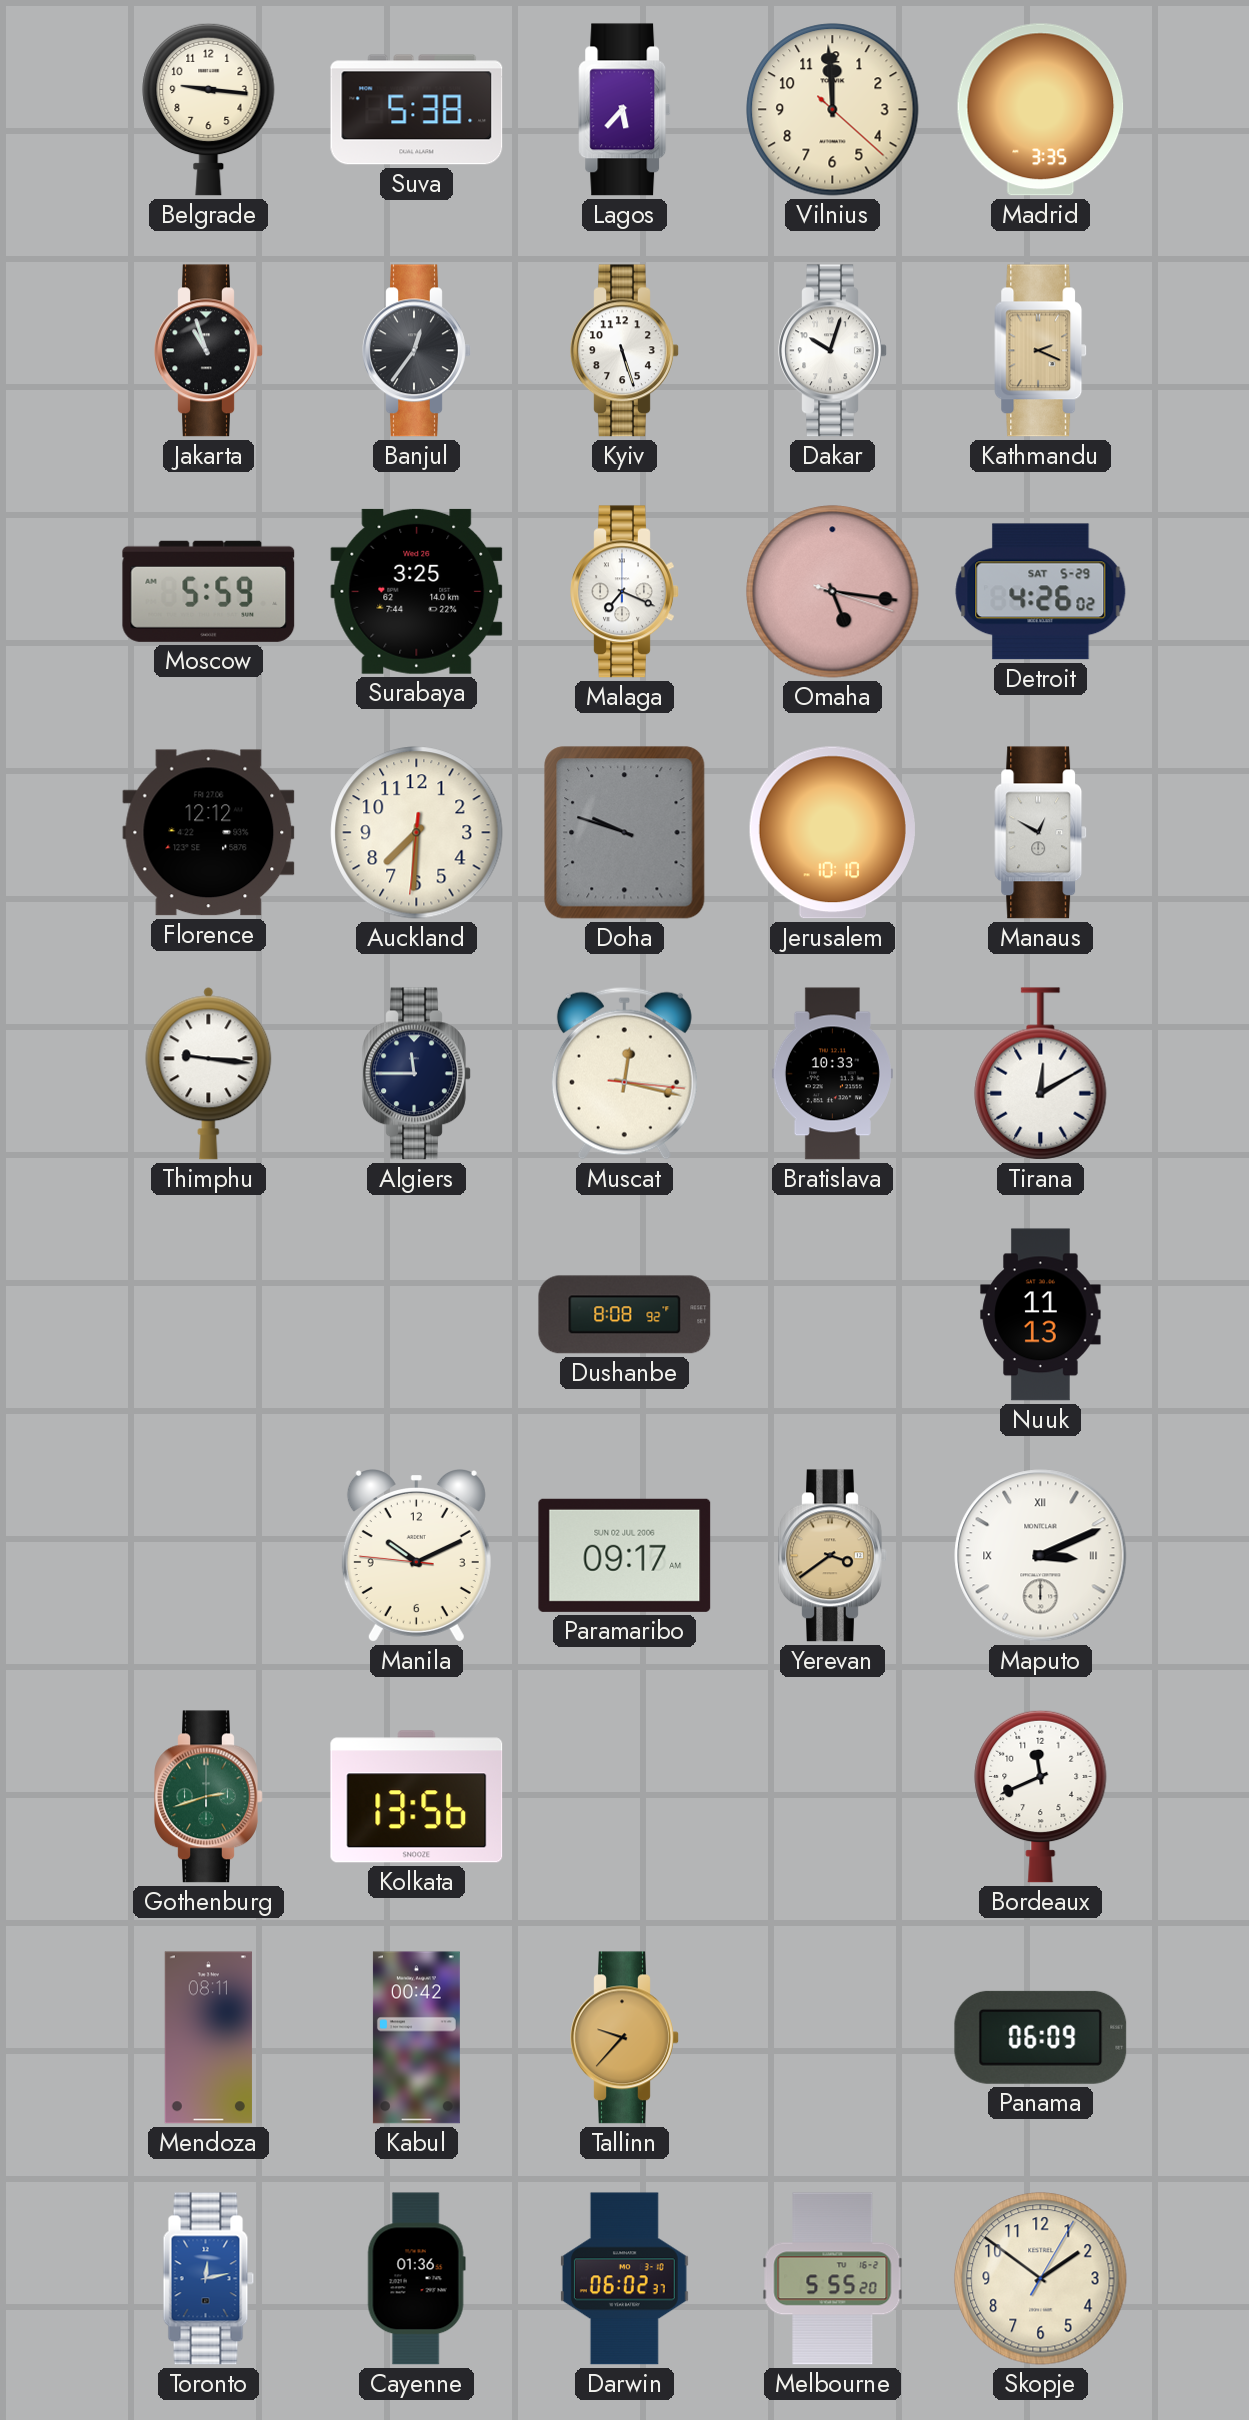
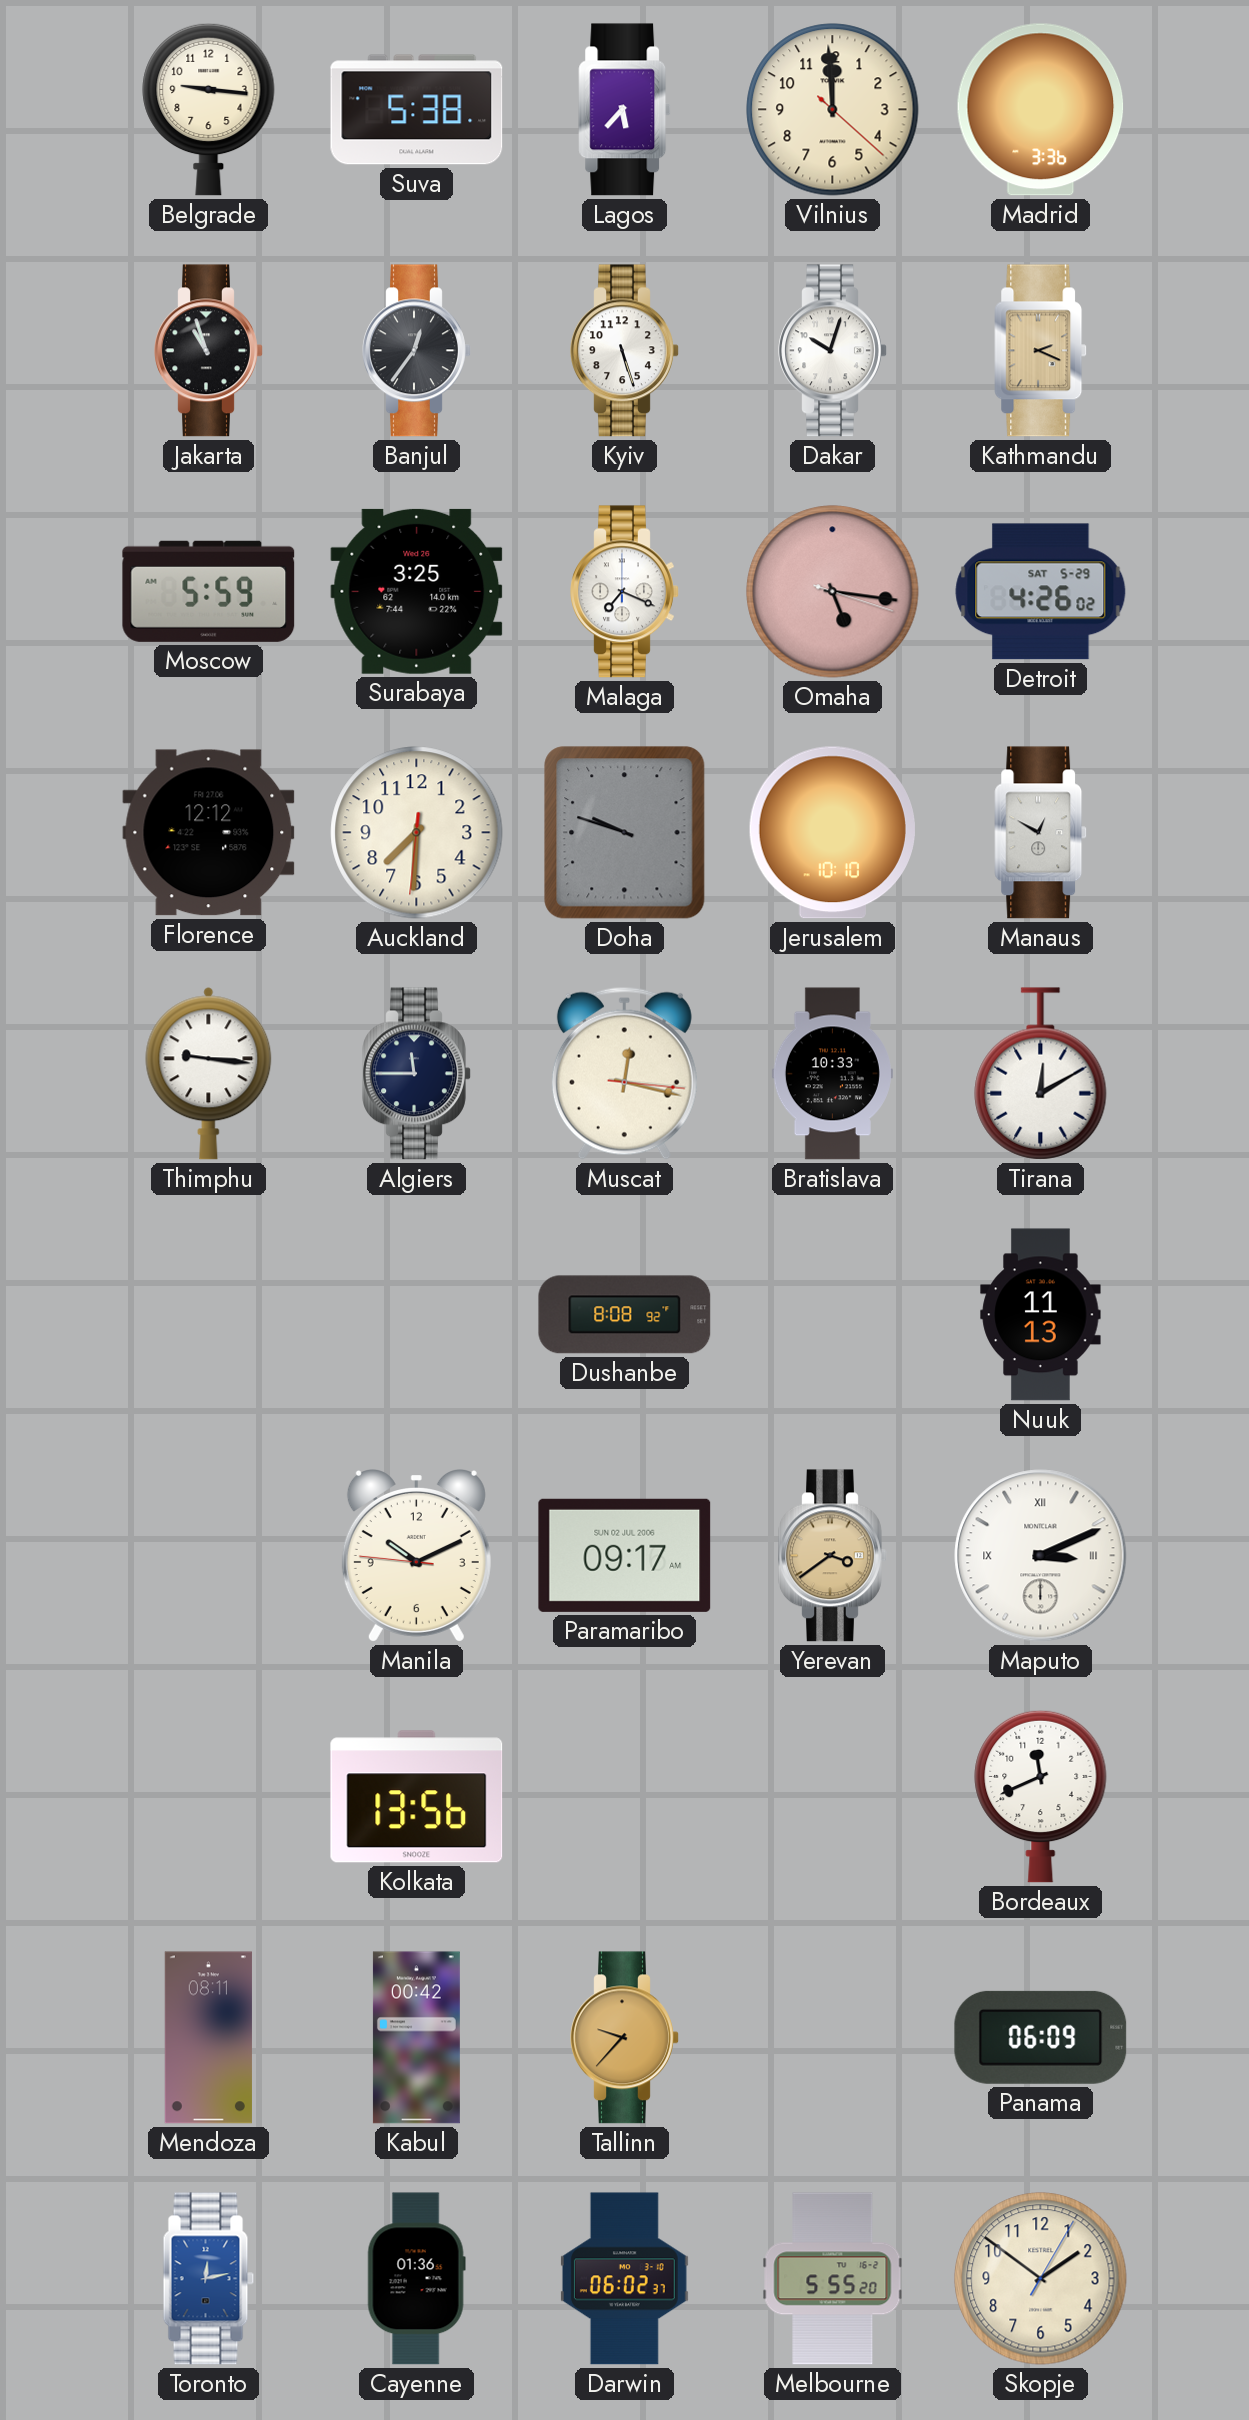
Madrid: 3:35 -> 3:36 (1041, 110)
Gothenburg: 2:42 -> none (209, 1797)
